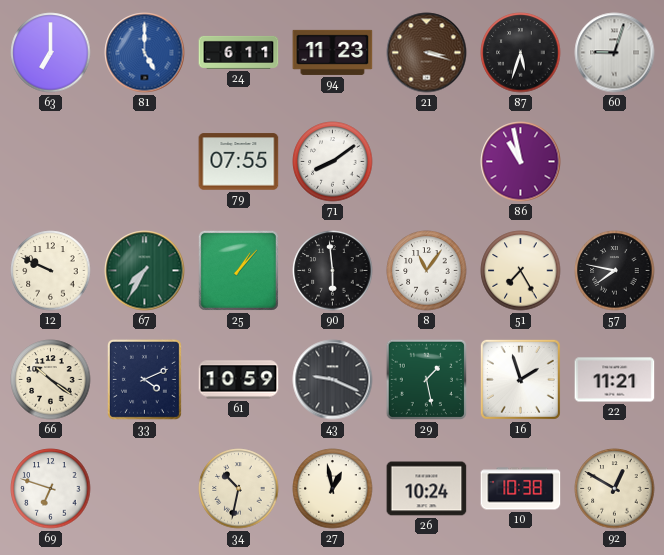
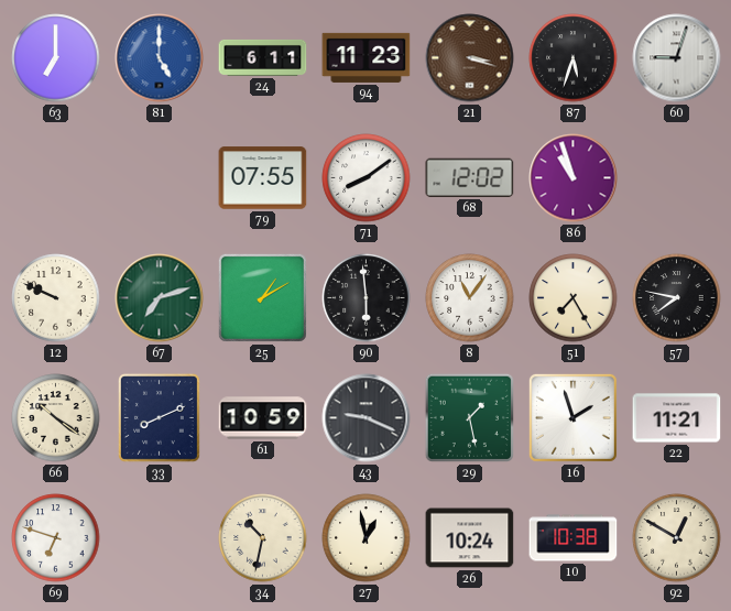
68: none -> 12:02 (470, 177)
86: 10:58 -> 10:57 (574, 178)
67: 7:35 -> 7:12 (160, 298)
25: 1:07 -> 1:10 (262, 297)
33: 4:11 -> 8:11 (159, 417)
